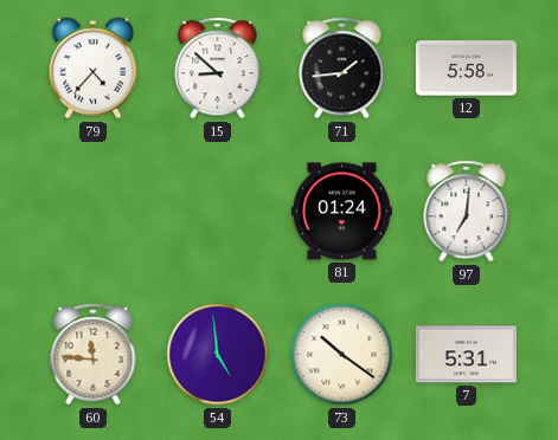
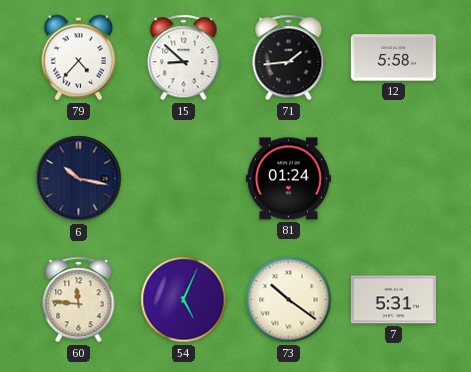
6: none -> 10:17 (79, 179)
97: 7:01 -> none (467, 212)
54: 4:59 -> 5:04 (184, 300)
